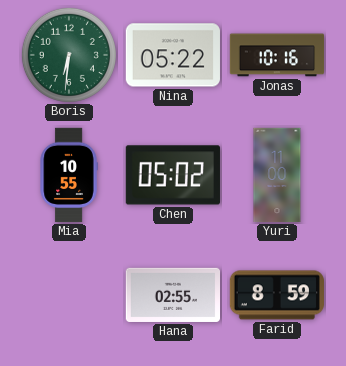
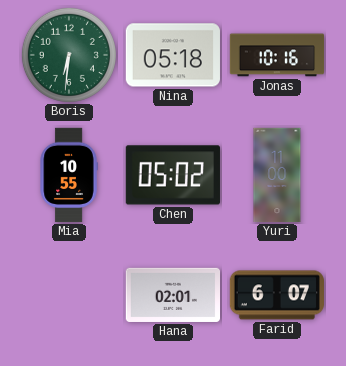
Nina: 05:22 -> 05:18 (173, 55)
Hana: 02:55 -> 02:01 (172, 295)
Farid: 8:59 -> 6:07 (277, 295)
